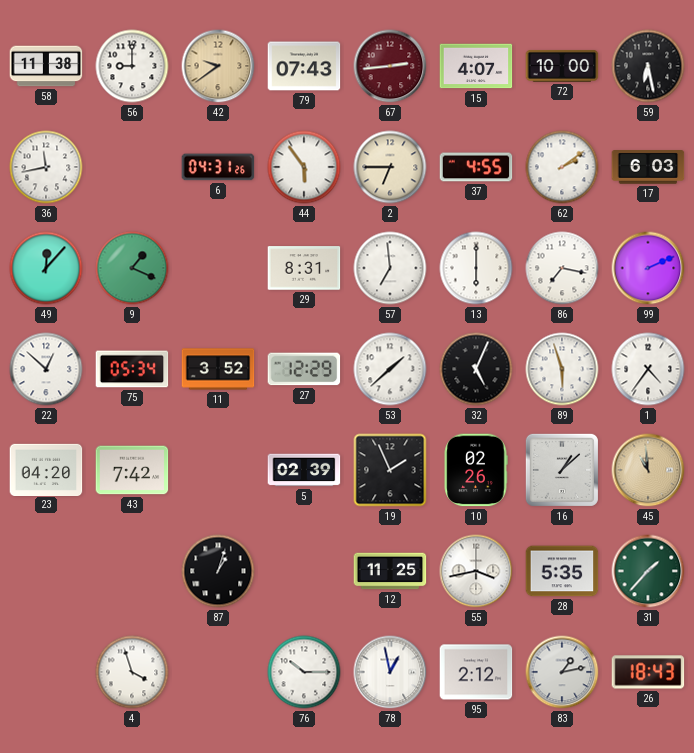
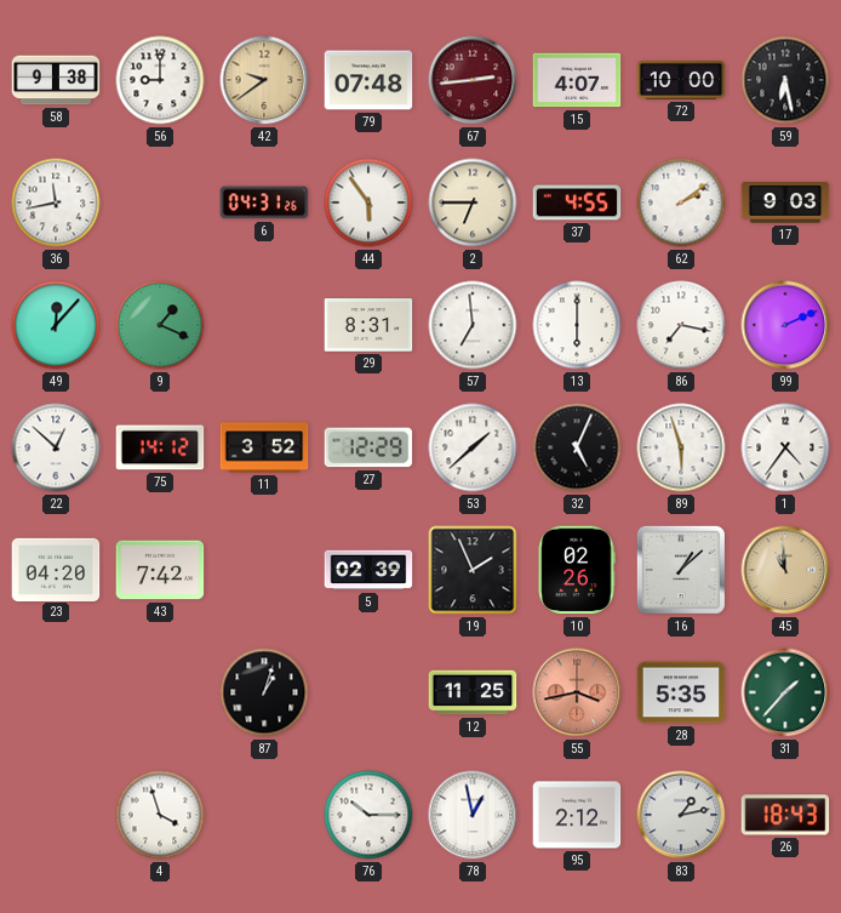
58: 11:38 -> 9:38 (56, 80)
79: 07:43 -> 07:48 (368, 80)
17: 6:03 -> 9:03 (785, 202)
75: 05:34 -> 14:12 (160, 447)
55 dial: white -> salmon (577, 692)
